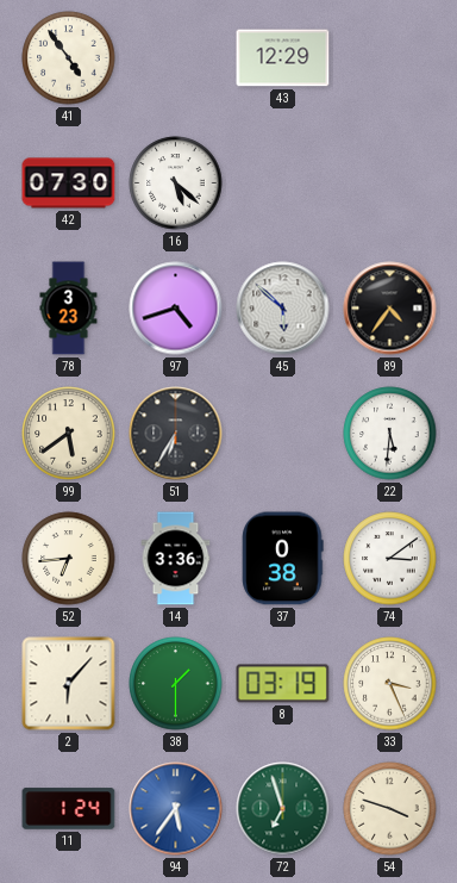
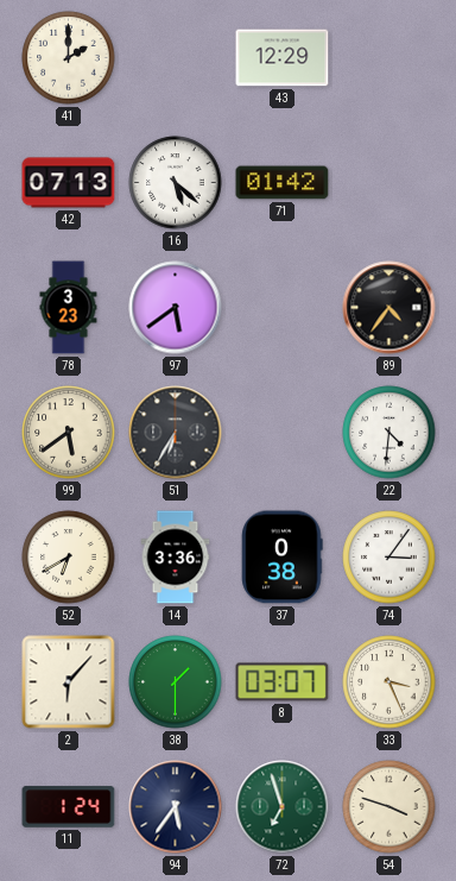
41: 4:54 -> 2:00 (69, 58)
42: 07:30 -> 07:13 (69, 183)
71: none -> 01:42 (283, 183)
97: 4:42 -> 5:39 (176, 308)
45: 5:52 -> none (283, 309)
22: 5:31 -> 4:31 (389, 433)
52: 6:44 -> 6:40 (69, 558)
74: 3:09 -> 3:06 (389, 558)
8: 03:19 -> 03:07 (283, 682)
94 dial: blue -> navy (176, 807)
